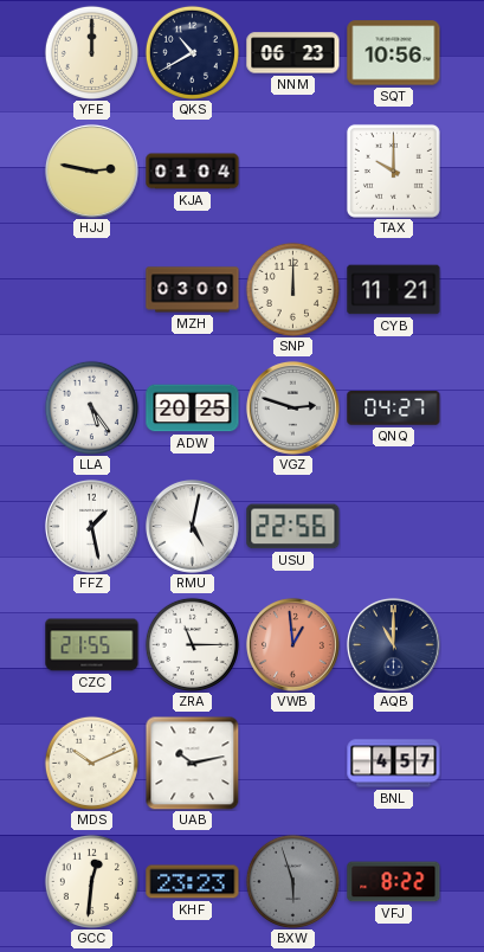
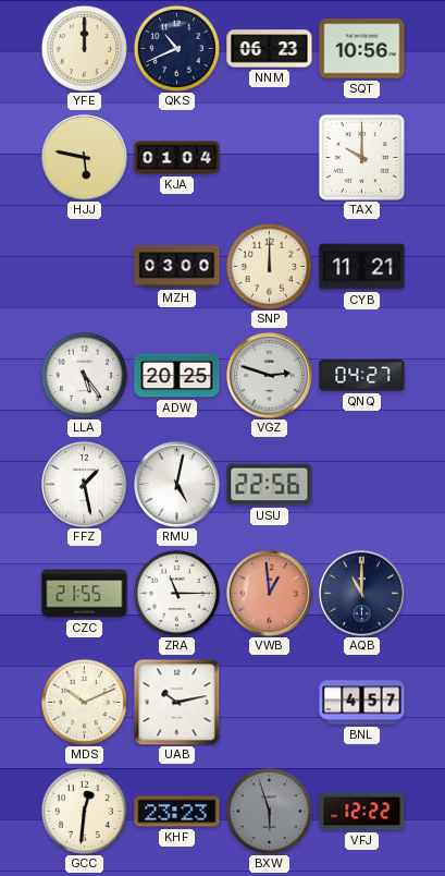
QKS: 10:40 -> 10:41 (176, 48)
HJJ: 2:47 -> 5:47 (84, 157)
VFJ: 8:22 -> 12:22 (362, 812)
